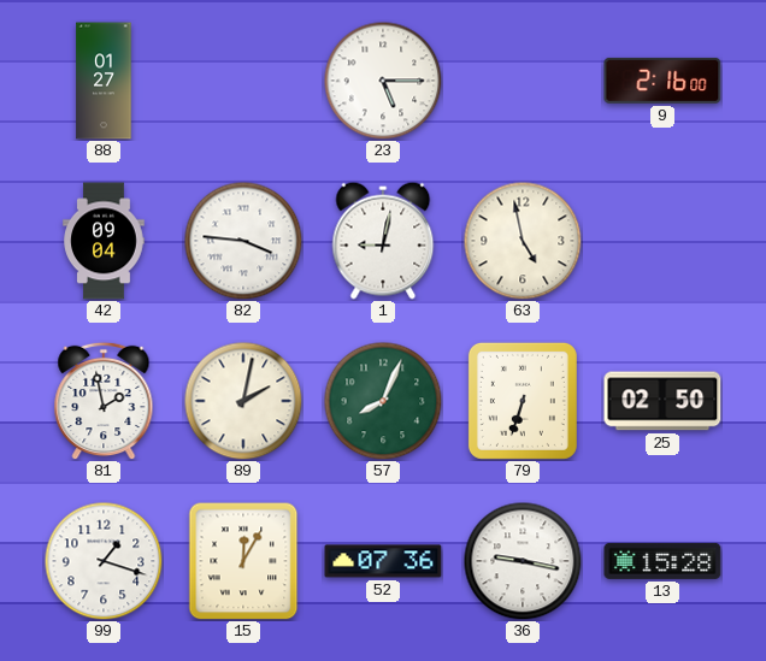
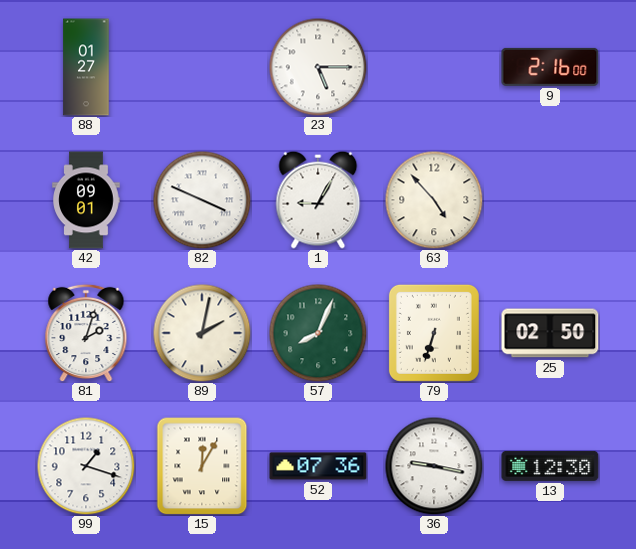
42: 09:04 -> 09:01 (86, 200)
82: 3:46 -> 3:49 (202, 200)
1: 9:02 -> 9:05 (318, 200)
63: 4:58 -> 4:53 (434, 200)
81: 1:58 -> 2:03 (86, 333)
13: 15:28 -> 12:30 (550, 466)
